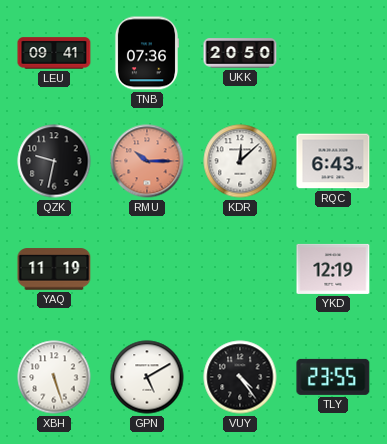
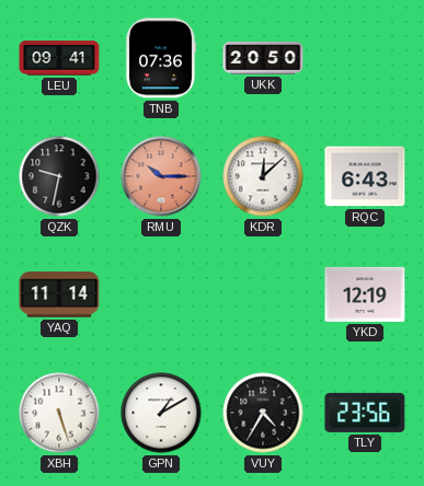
YAQ: 11:19 -> 11:14 (59, 294)
GPN: 5:10 -> 1:10 (161, 413)
VUY: 4:24 -> 4:35 (263, 413)
TLY: 23:55 -> 23:56 (365, 413)
